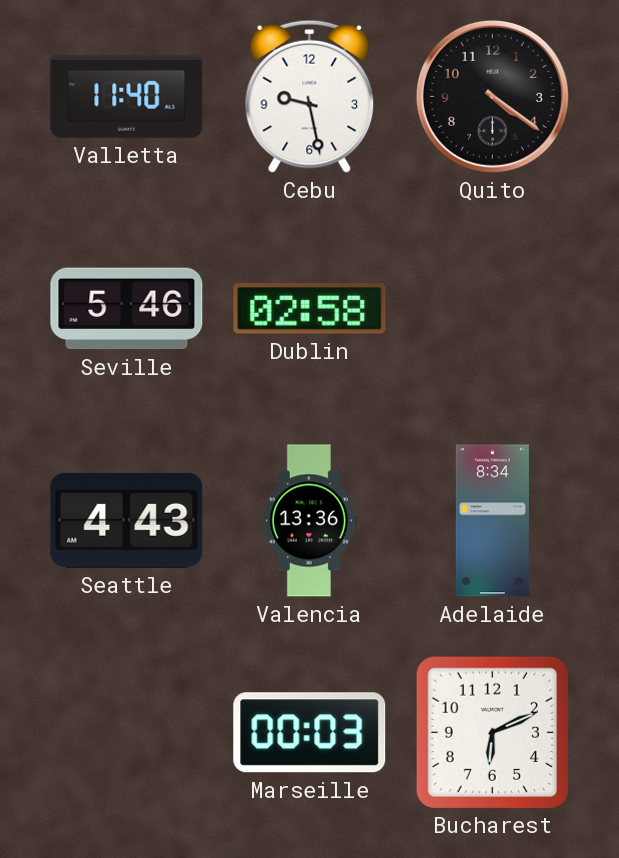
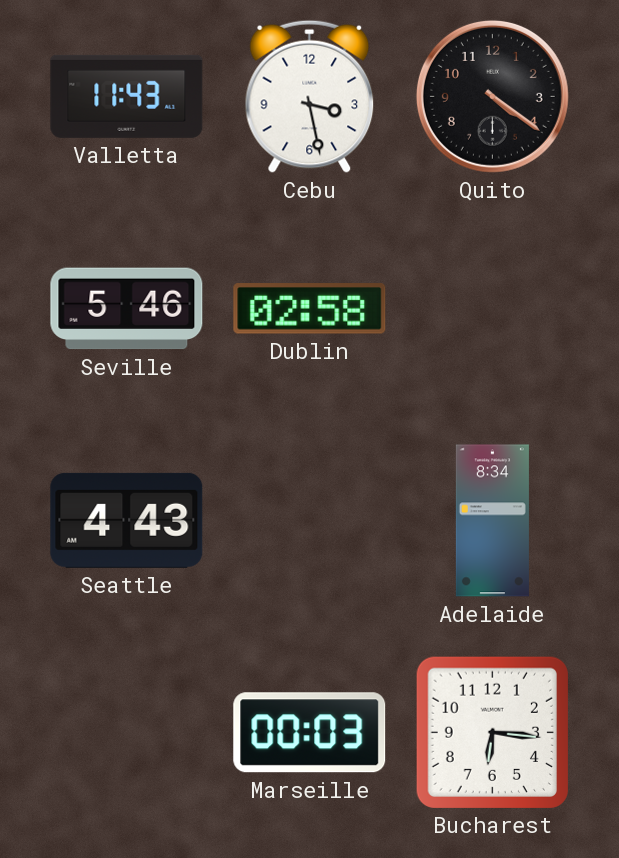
Valletta: 11:40 -> 11:43 (127, 96)
Cebu: 9:28 -> 3:28 (310, 96)
Valencia: 13:36 -> none (309, 521)
Bucharest: 6:11 -> 6:16 (492, 732)
